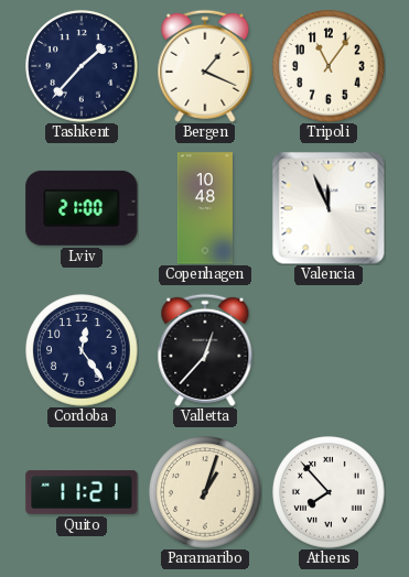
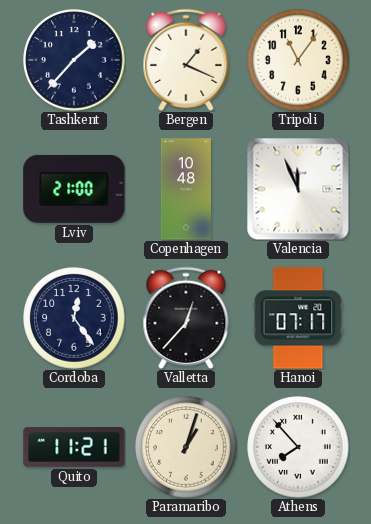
Hanoi: none -> 07:17 (298, 318)
